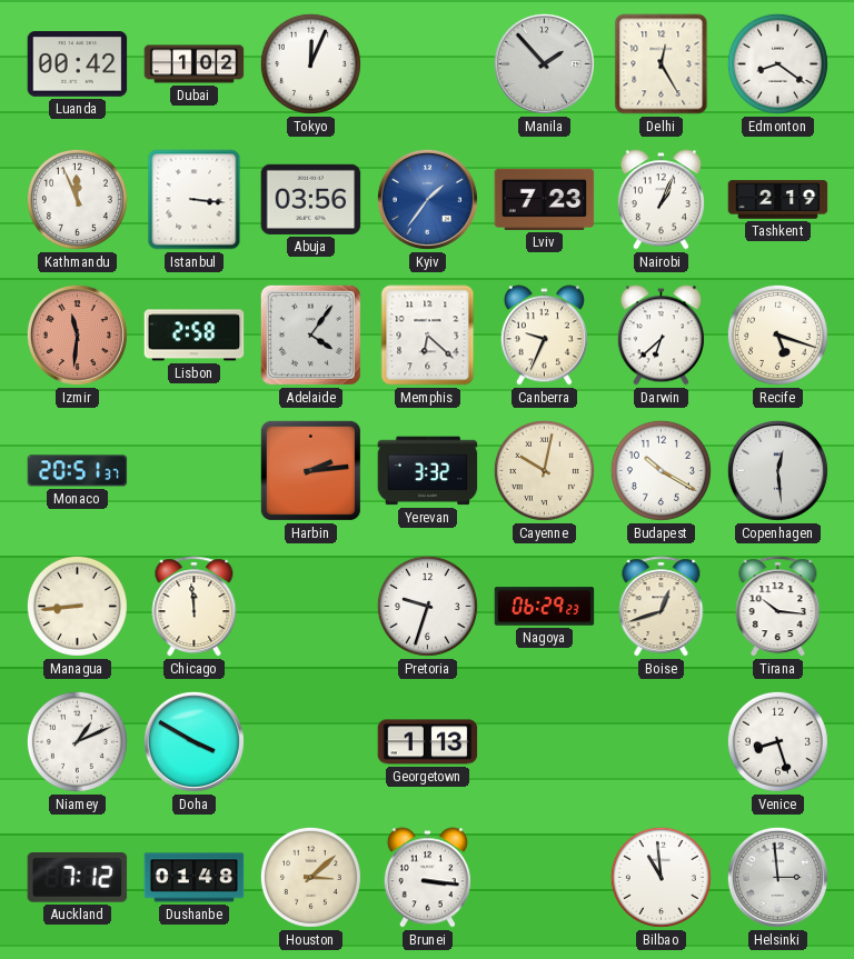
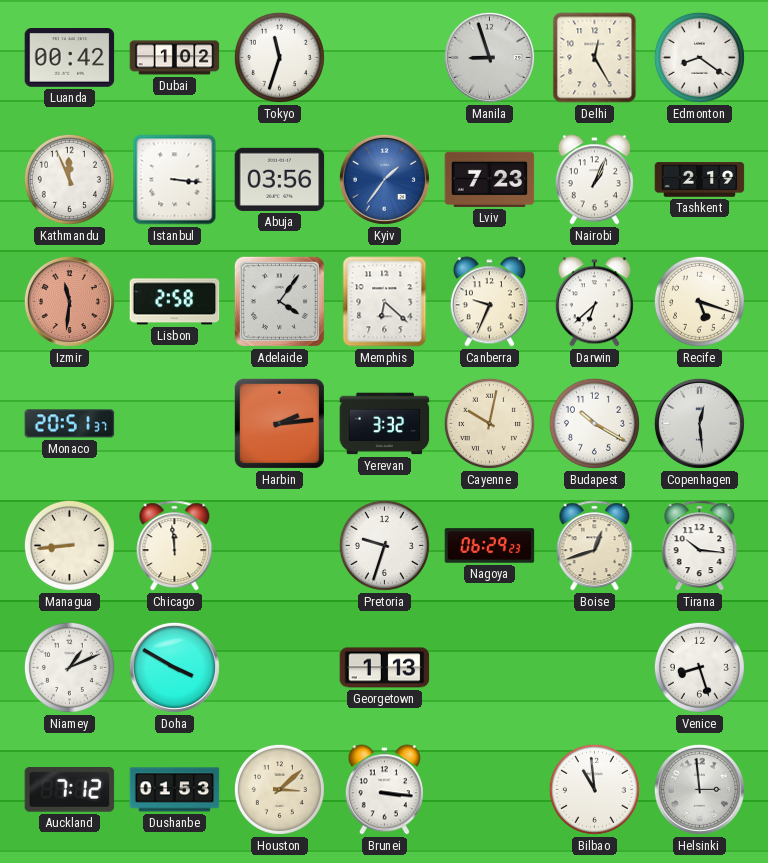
Tokyo: 12:04 -> 11:33 (279, 57)
Manila: 1:53 -> 8:57 (489, 57)
Dushanbe: 01:48 -> 01:53 (175, 790)
